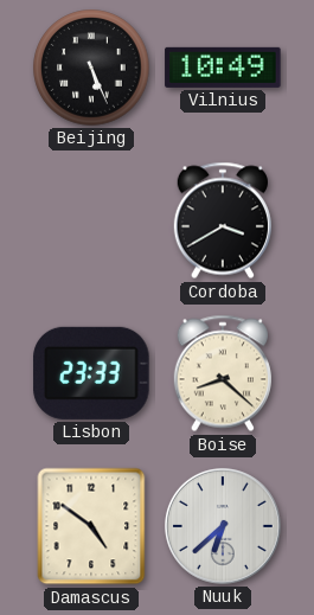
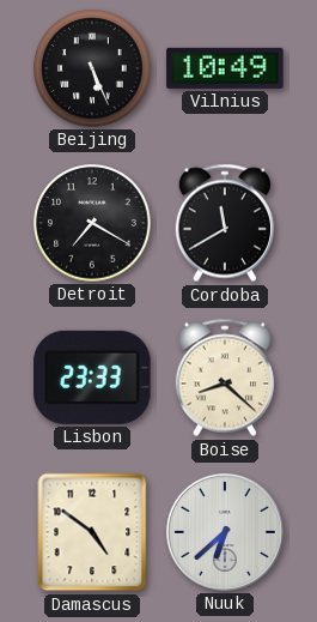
Detroit: none -> 7:20 (92, 223)
Cordoba: 3:40 -> 11:40 (225, 223)
